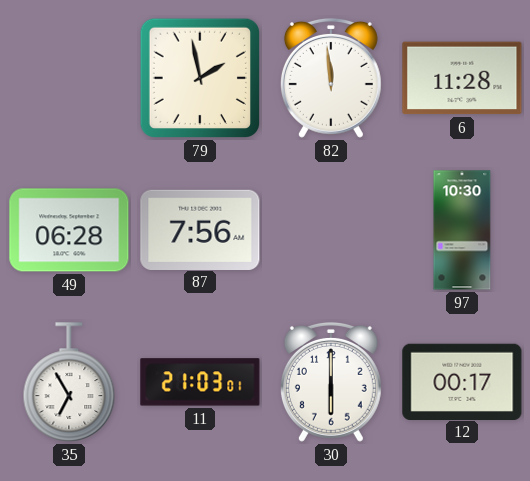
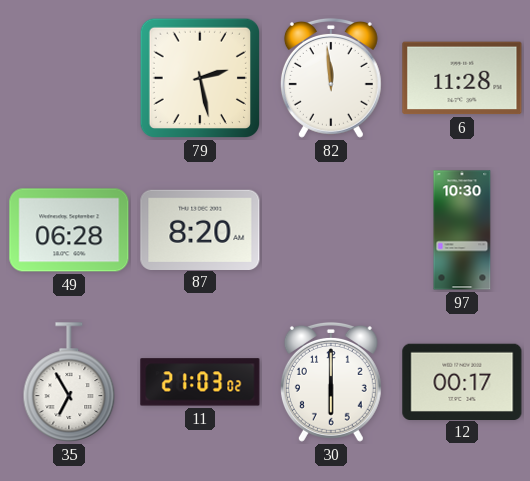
79: 1:58 -> 2:28 (200, 78)
87: 7:56 -> 8:20 (200, 229)
11: 21:03:01 -> 21:03:02 (200, 382)
